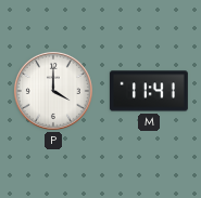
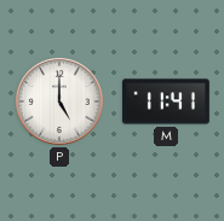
P: 4:00 -> 5:00 (59, 101)
